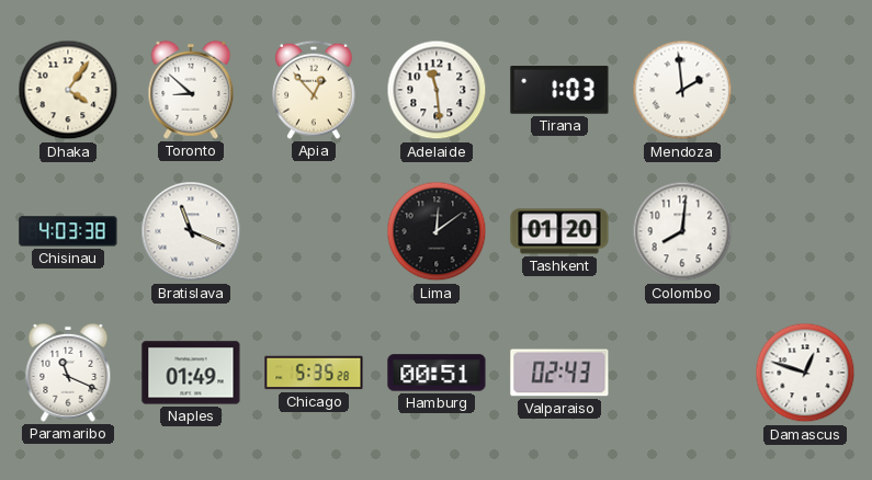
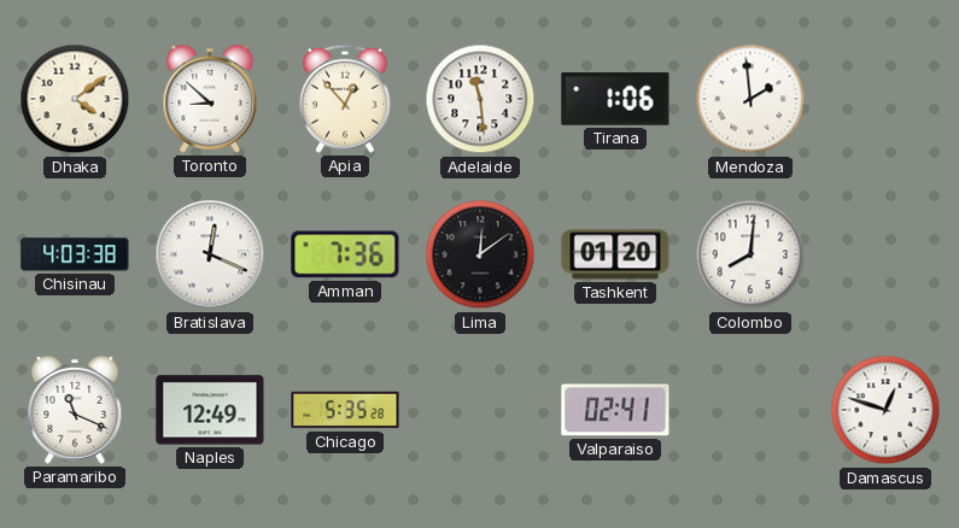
Dhaka: 4:06 -> 4:09 (75, 99)
Tirana: 1:03 -> 1:06 (615, 99)
Bratislava: 11:19 -> 12:19 (210, 254)
Amman: none -> 7:36 (345, 254)
Naples: 01:49 -> 12:49 (210, 410)
Hamburg: 00:51 -> none (437, 373)
Valparaiso: 02:43 -> 02:41 (615, 410)
